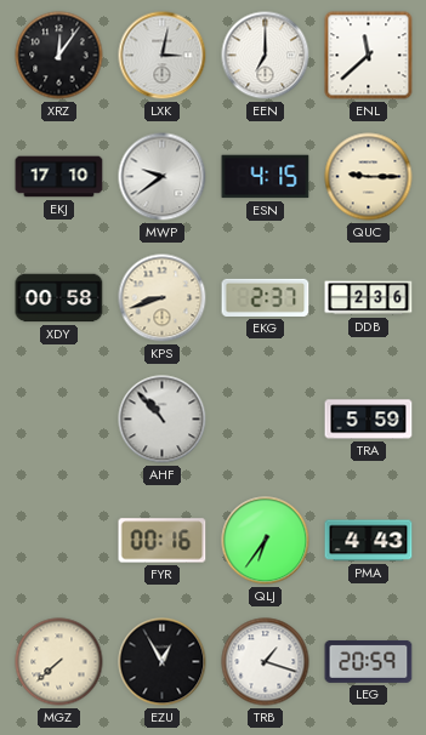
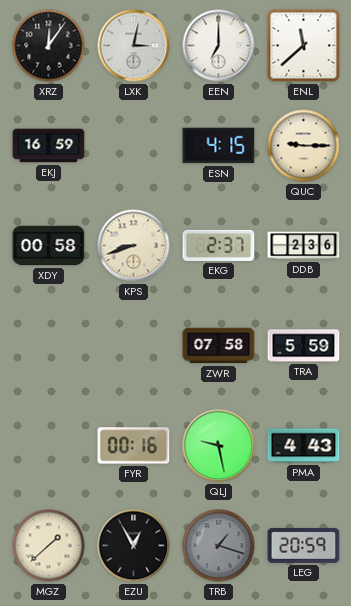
EKJ: 17:10 -> 16:59 (49, 146)
MWP: 9:39 -> none (163, 177)
AHF: 10:53 -> none (163, 420)
ZWR: none -> 07:58 (219, 346)
QLJ: 6:36 -> 9:28 (219, 446)
MGZ: 7:38 -> 1:38 (49, 546)
TRB dial: white -> grey (219, 546)
